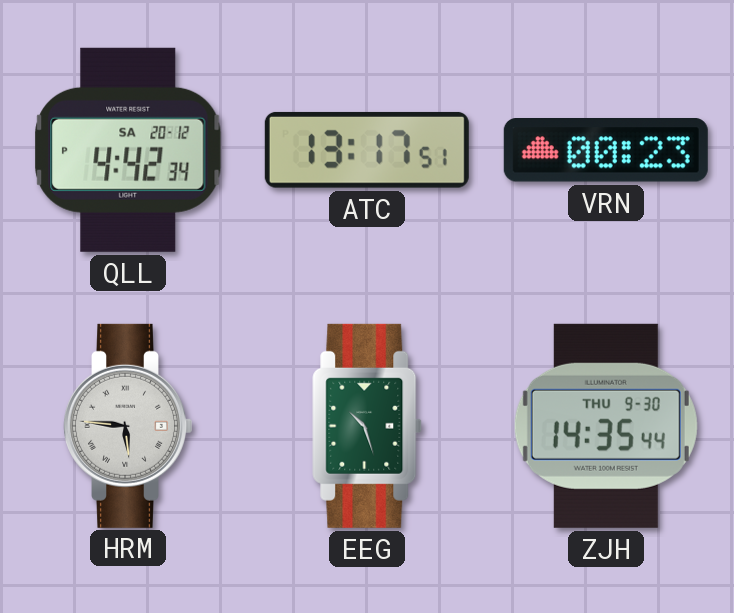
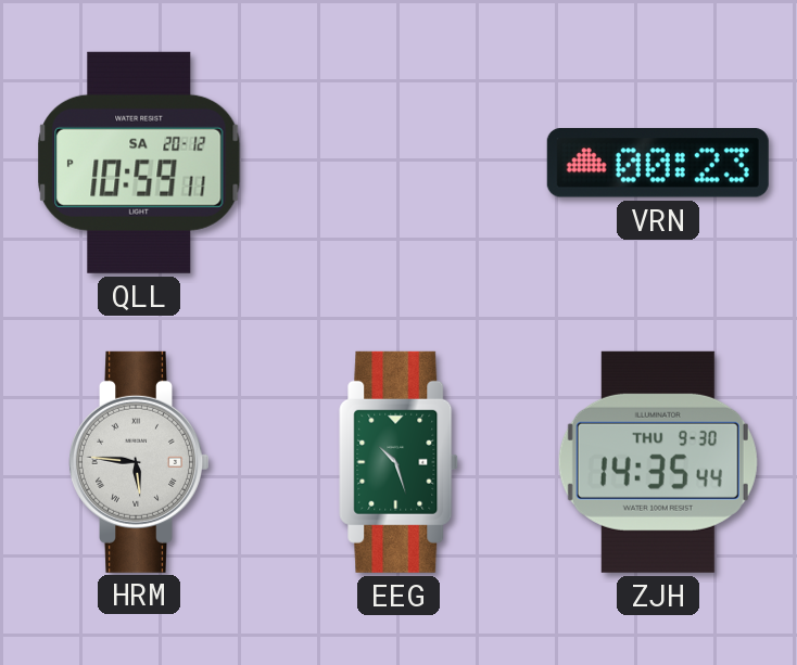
QLL: 4:42 -> 10:59 (139, 163)
ATC: 13:17 -> none (367, 150)
